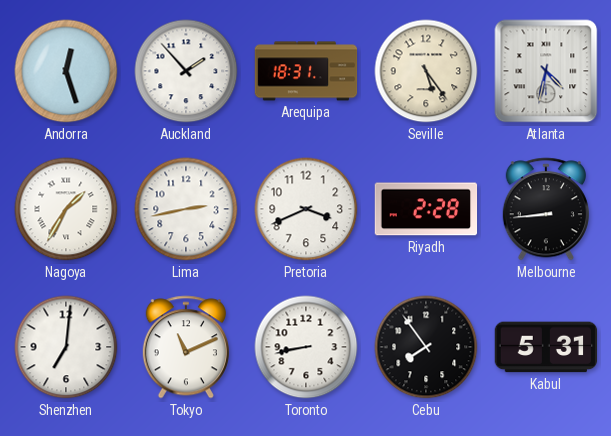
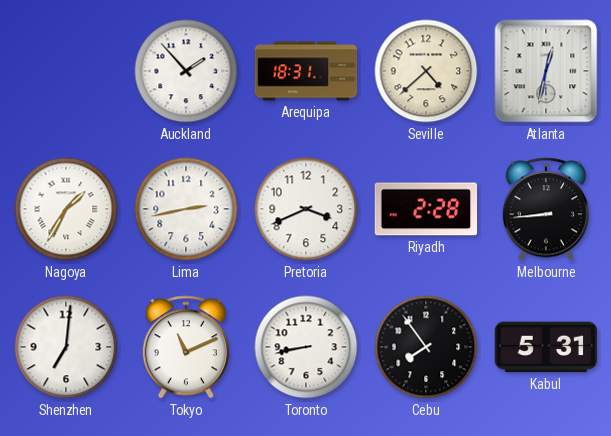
Andorra: 12:27 -> none (66, 71)
Seville: 5:24 -> 4:38 (426, 71)
Atlanta: 4:32 -> 12:32 (546, 71)
